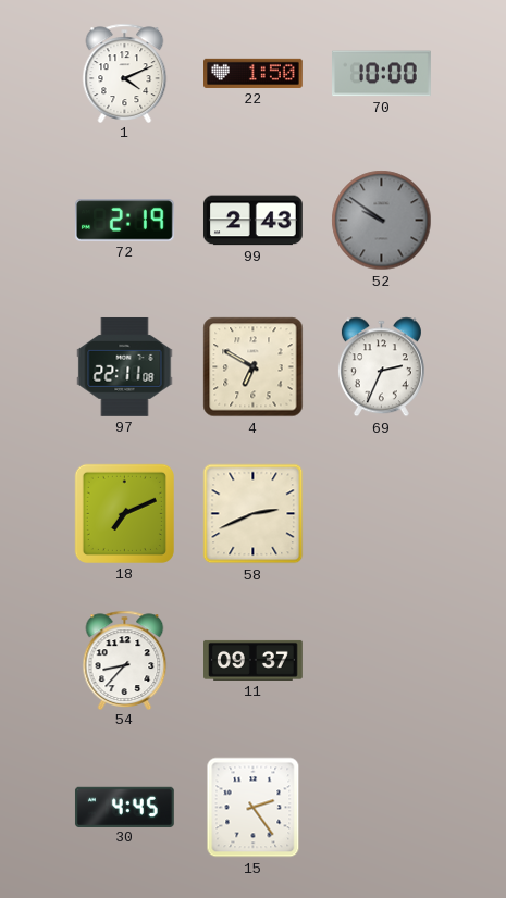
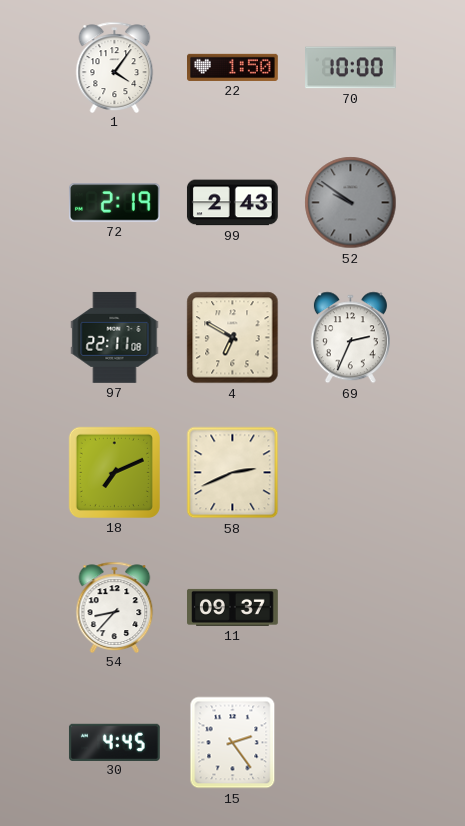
1: 4:11 -> 4:06 (115, 67)
